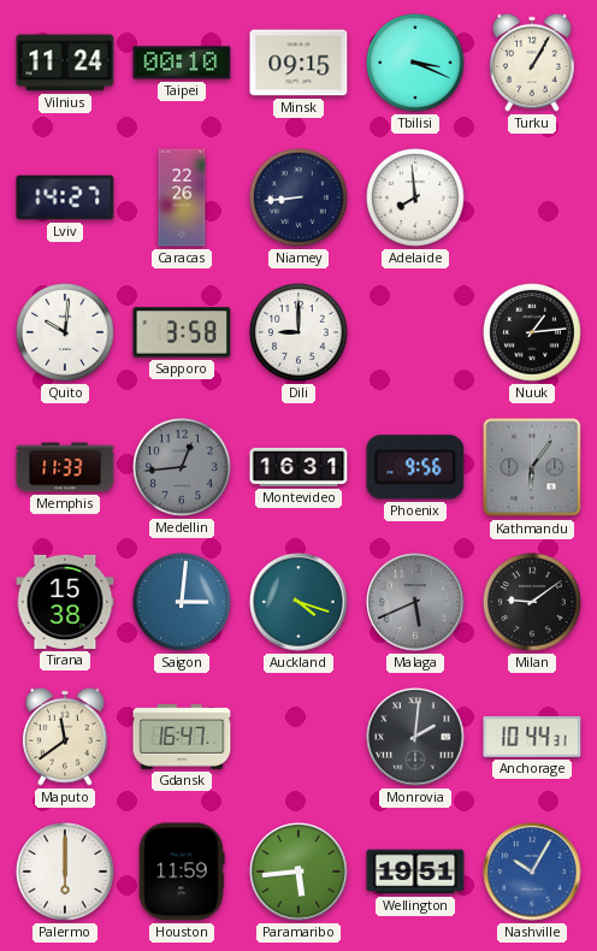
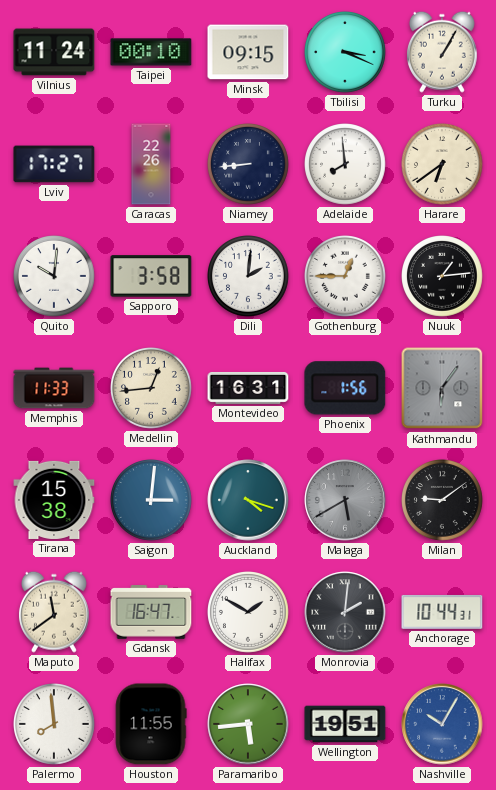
Lviv: 14:27 -> 17:27 (54, 164)
Harare: none -> 6:39 (443, 165)
Dili: 9:00 -> 2:01 (249, 277)
Gothenburg: none -> 12:45 (346, 277)
Medellin dial: grey -> cream (152, 389)
Phoenix: 9:56 -> 1:56 (345, 388)
Malaga: 5:41 -> 5:40 (345, 500)
Halifax: none -> 1:50 (249, 613)
Palermo: 6:00 -> 7:59 (55, 725)
Houston: 11:59 -> 11:55 (151, 724)
